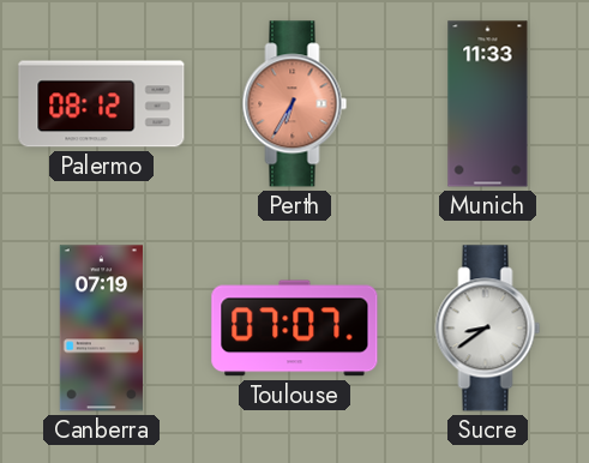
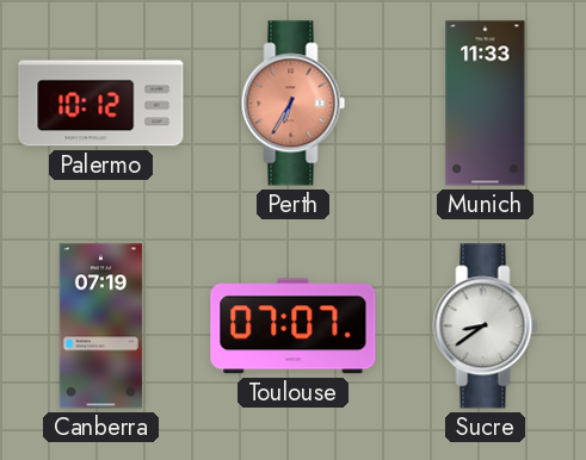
Palermo: 08:12 -> 10:12 (101, 104)
